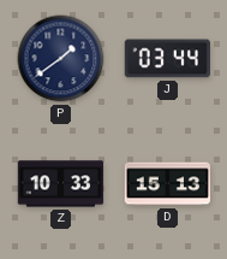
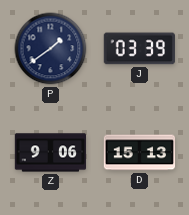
J: 03:44 -> 03:39 (139, 49)
Z: 10:33 -> 9:06 (51, 153)
